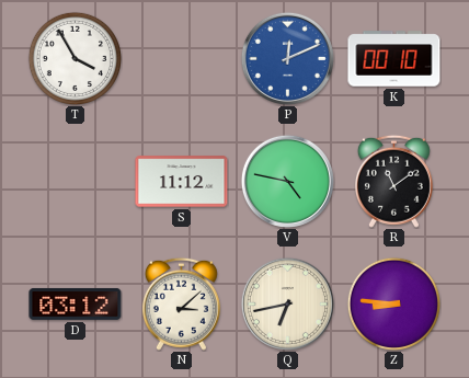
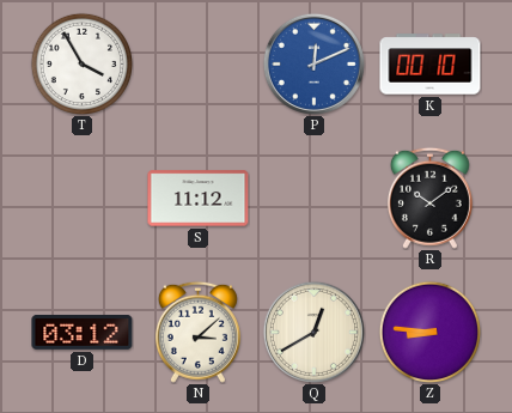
V: 4:47 -> none (287, 181)
R: 11:09 -> 10:09 (429, 198)
Q: 6:43 -> 12:40 (313, 332)
